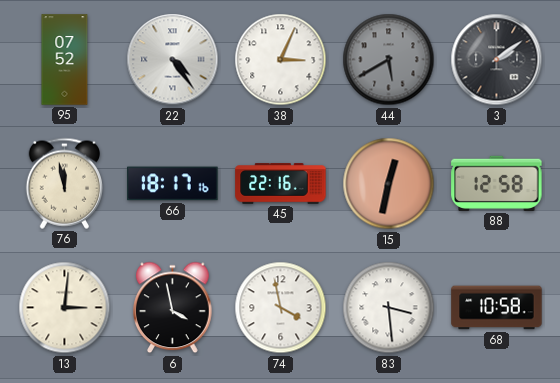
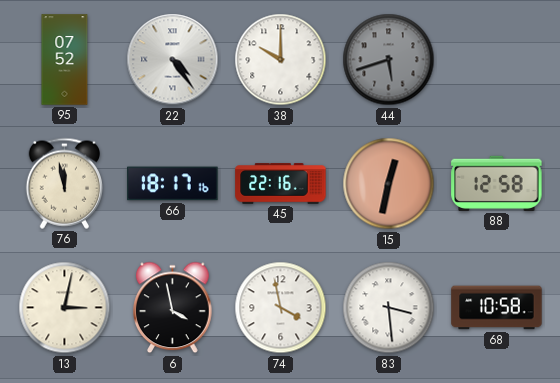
38: 3:04 -> 10:00 (281, 60)
44: 5:40 -> 5:42 (389, 60)
3: 2:09 -> none (497, 60)
13: 3:01 -> 3:02 (65, 308)
